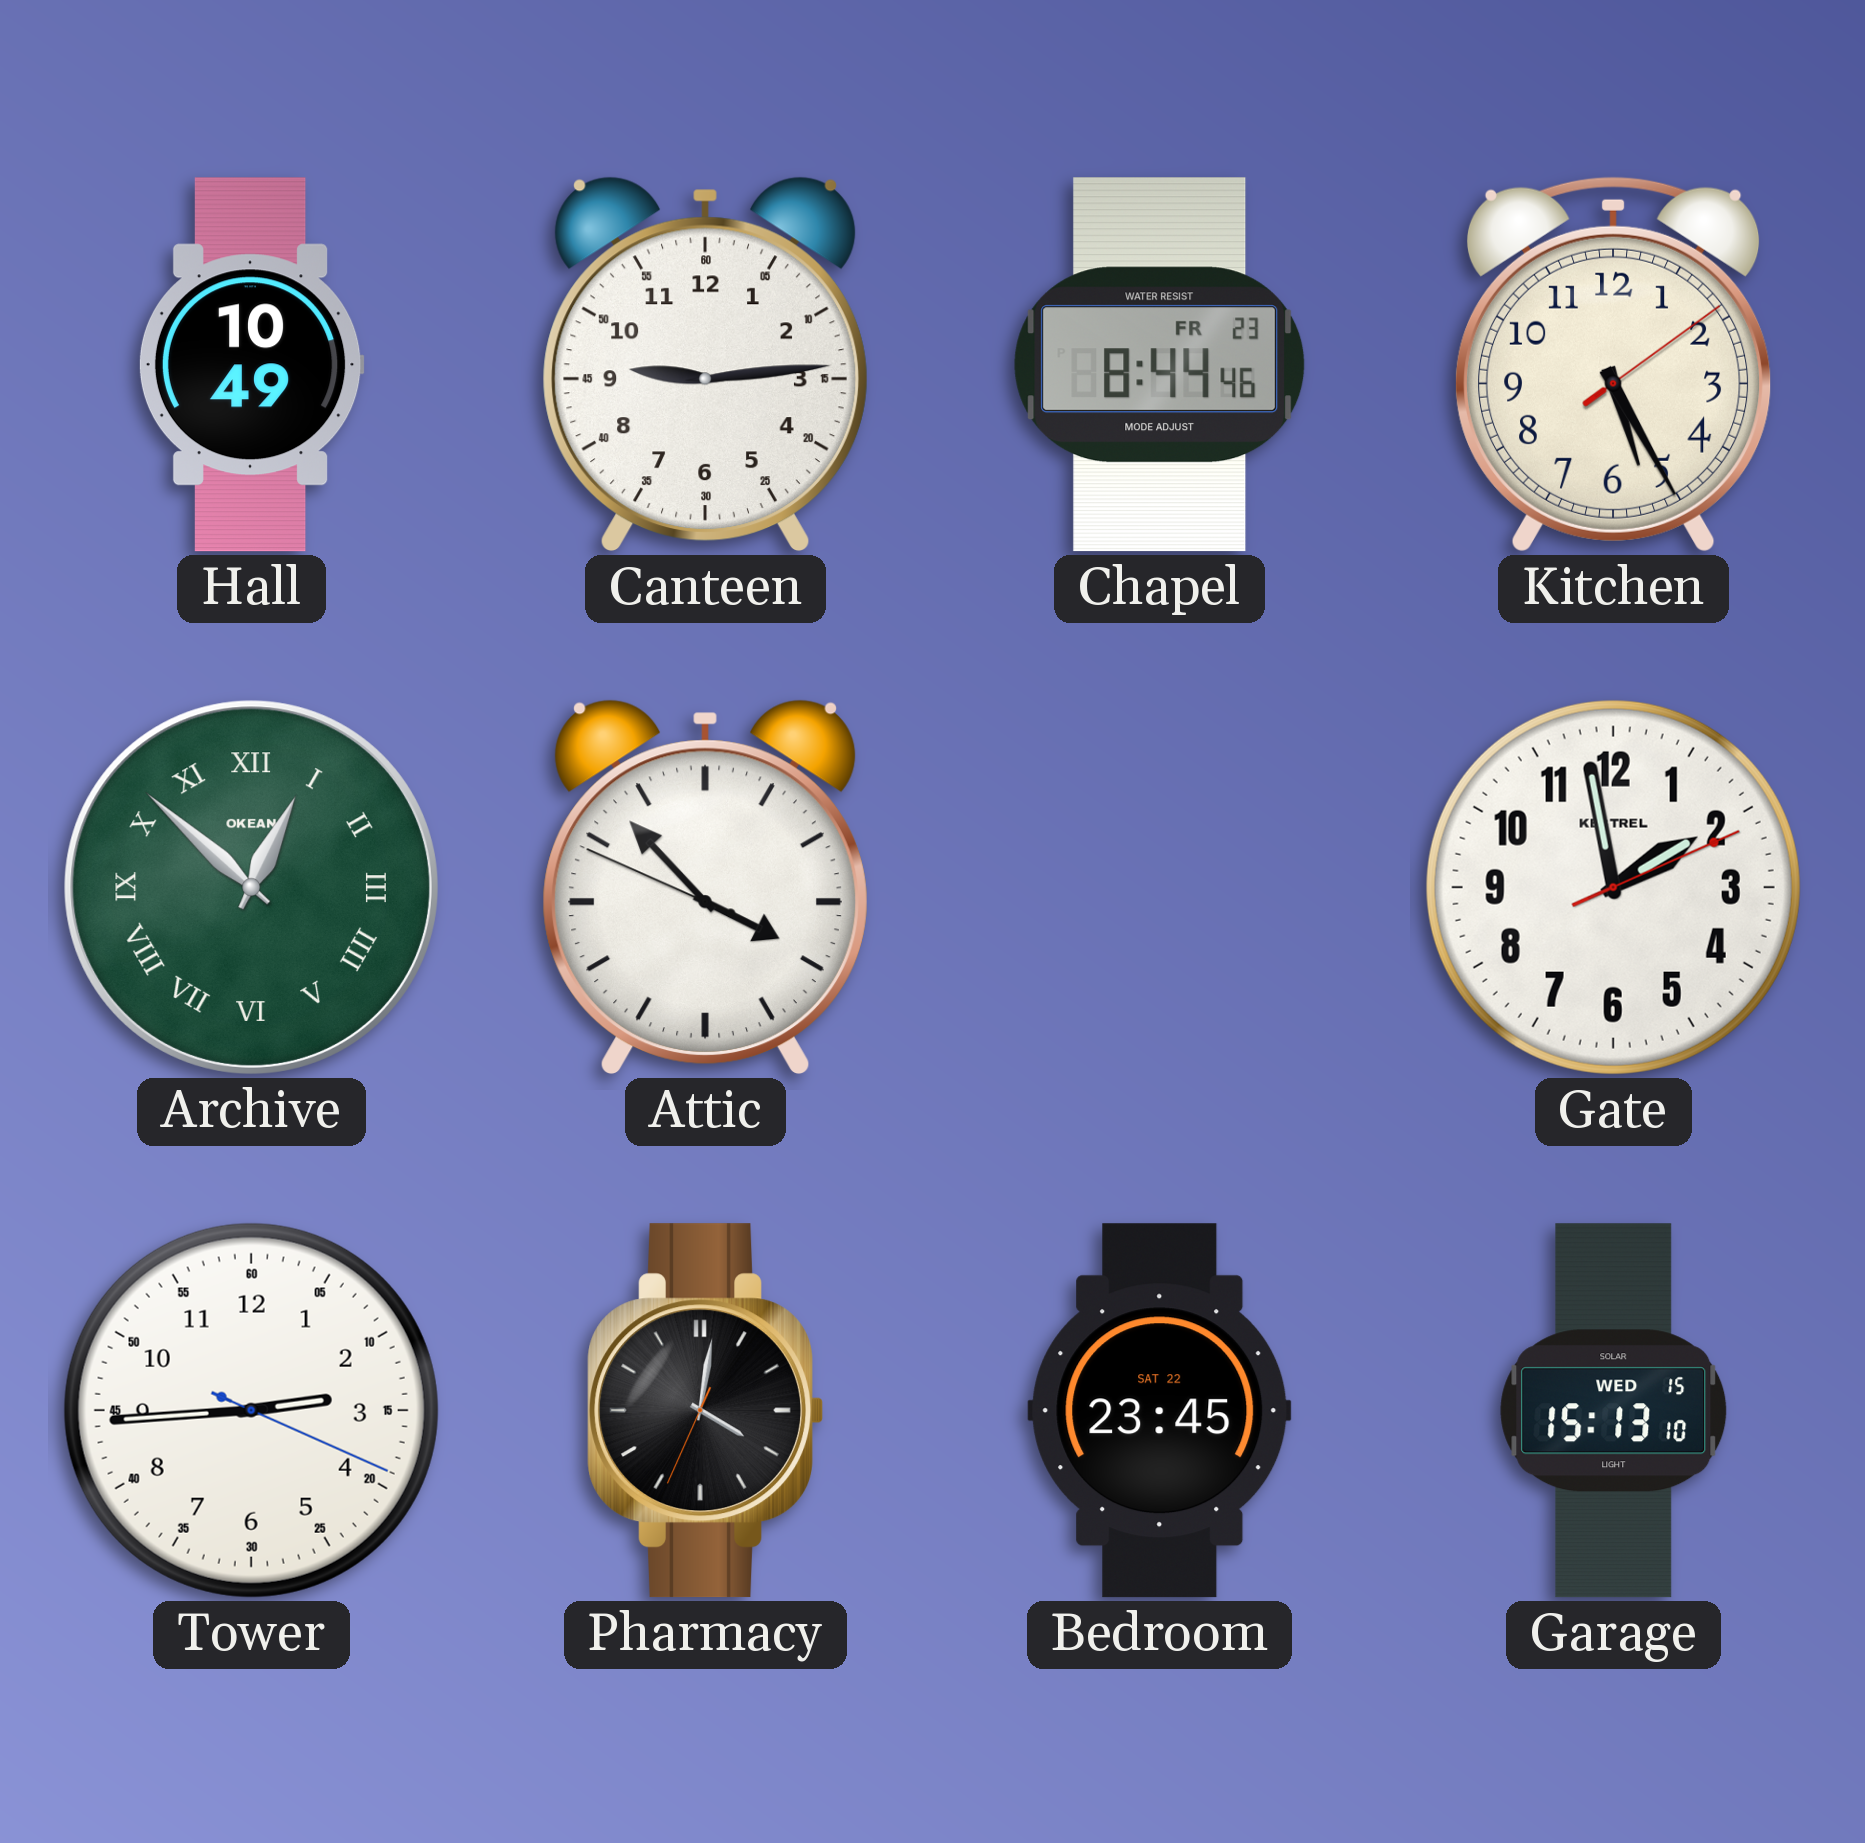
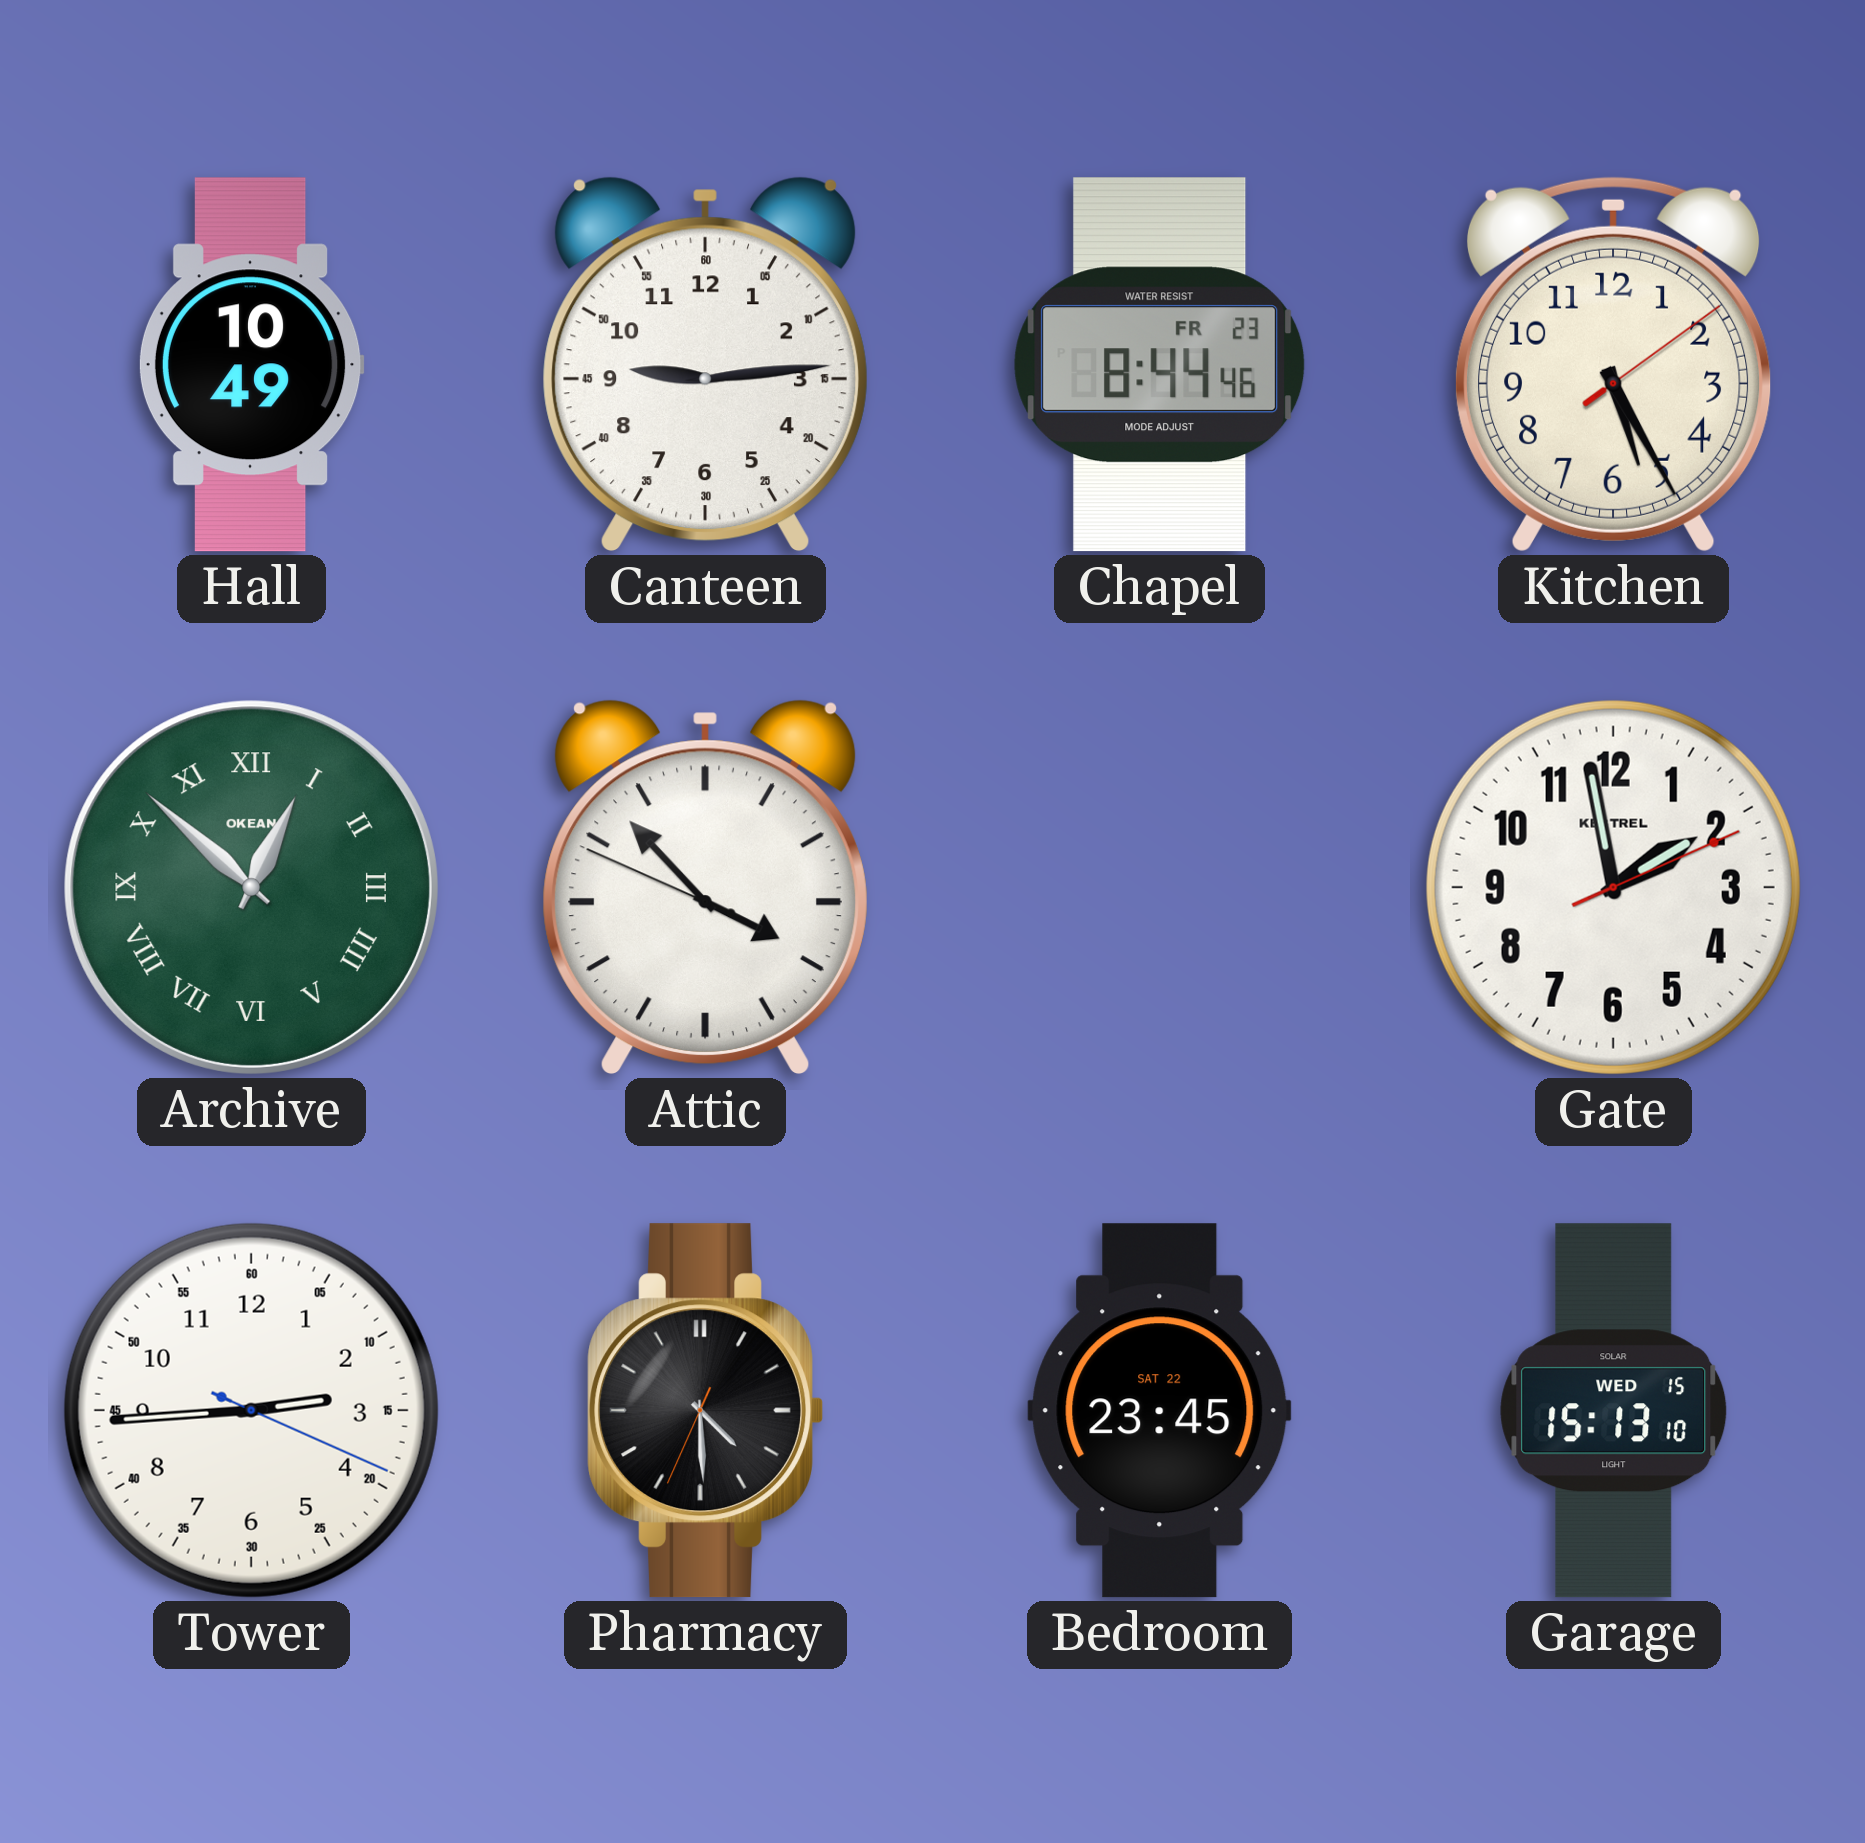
Pharmacy: 4:01 -> 4:29 (705, 1411)
